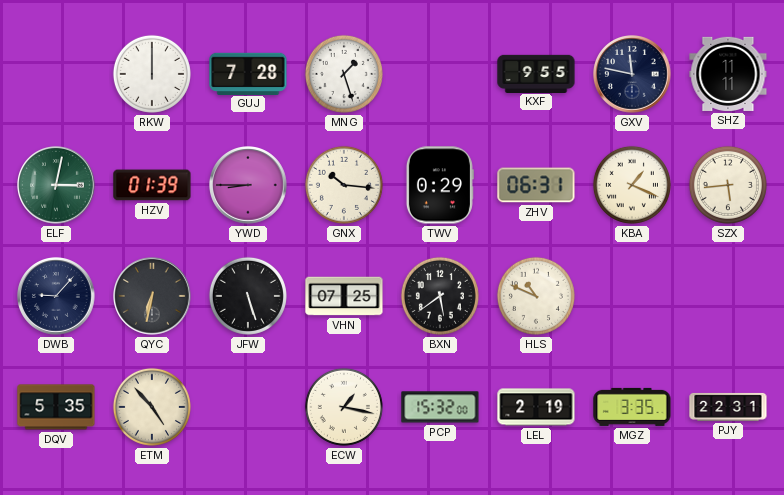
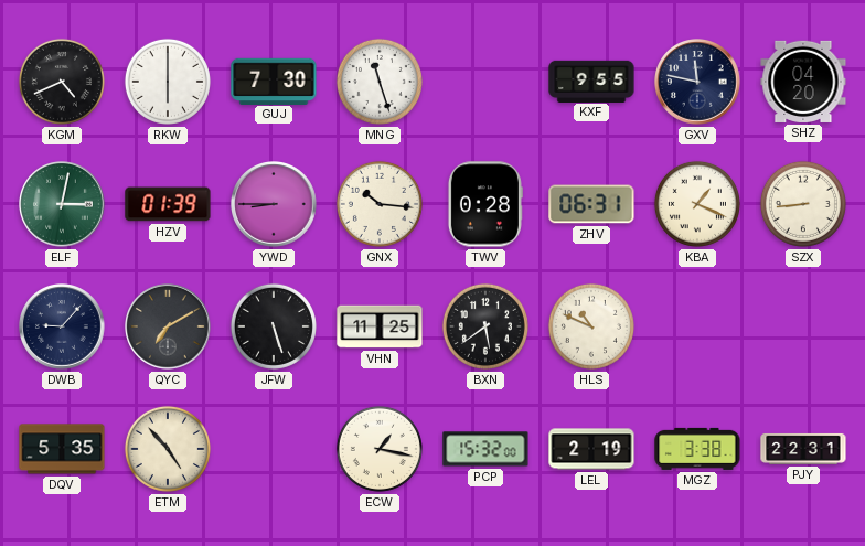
KGM: none -> 4:41 (62, 82)
RKW: 12:00 -> 6:00 (168, 82)
GUJ: 7:28 -> 7:30 (274, 81)
MNG: 1:27 -> 11:27 (380, 82)
SHZ: 11:11 -> 04:20 (803, 82)
TWV: 0:29 -> 0:28 (485, 204)
SZX: 5:44 -> 8:44 (803, 204)
QYC: 6:32 -> 7:10 (169, 328)
VHN: 07:25 -> 11:25 (380, 326)
MGZ: 3:35 -> 3:38 (697, 449)
